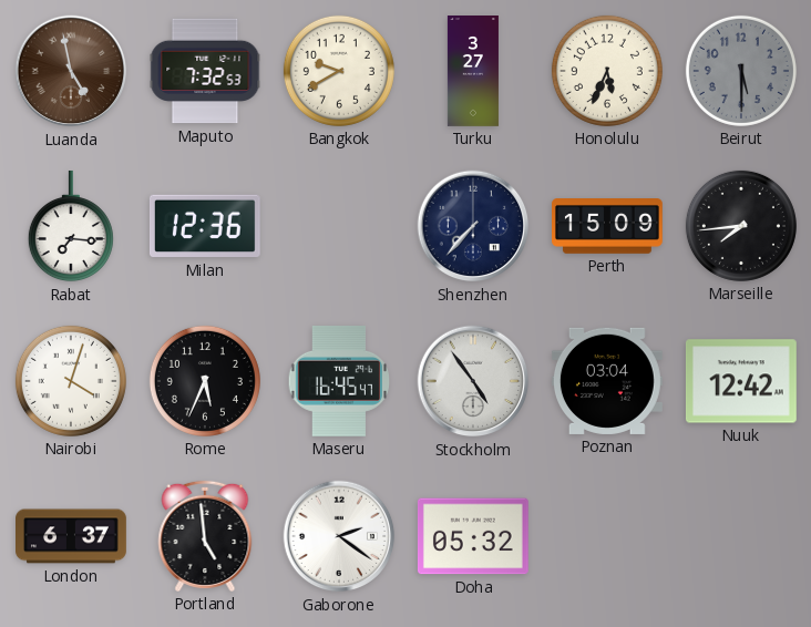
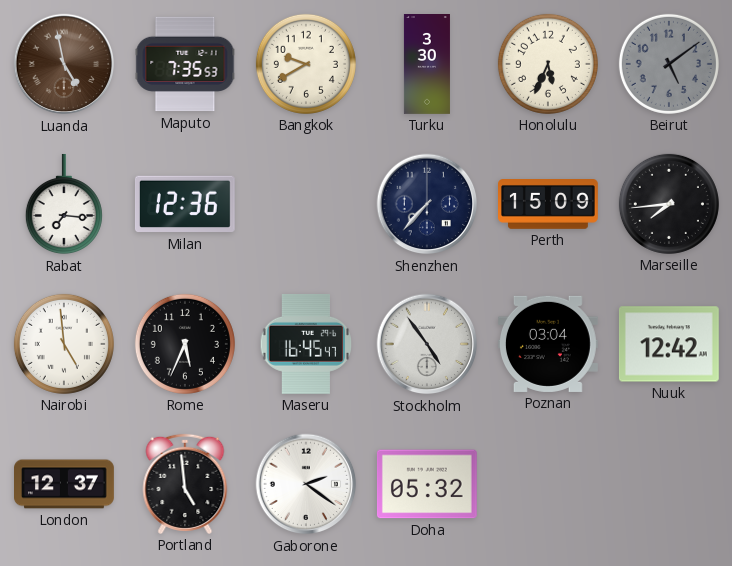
Maputo: 7:32 -> 7:35 (185, 64)
Turku: 3:27 -> 3:30 (427, 65)
Beirut: 5:30 -> 5:09 (669, 64)
Nairobi: 4:03 -> 4:59 (64, 344)
London: 6:37 -> 12:37 (65, 484)
